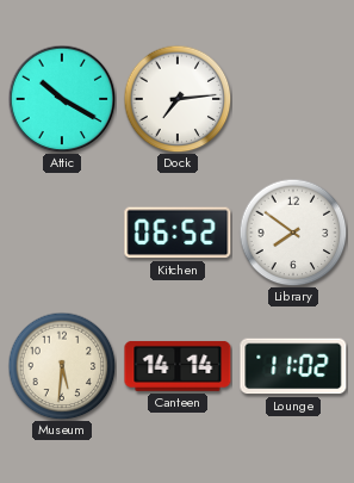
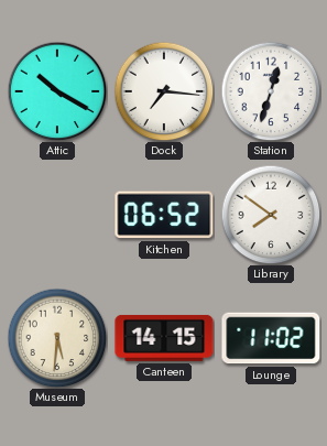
Dock: 7:14 -> 7:16 (164, 91)
Station: none -> 12:33 (271, 91)
Canteen: 14:14 -> 14:15 (164, 338)
